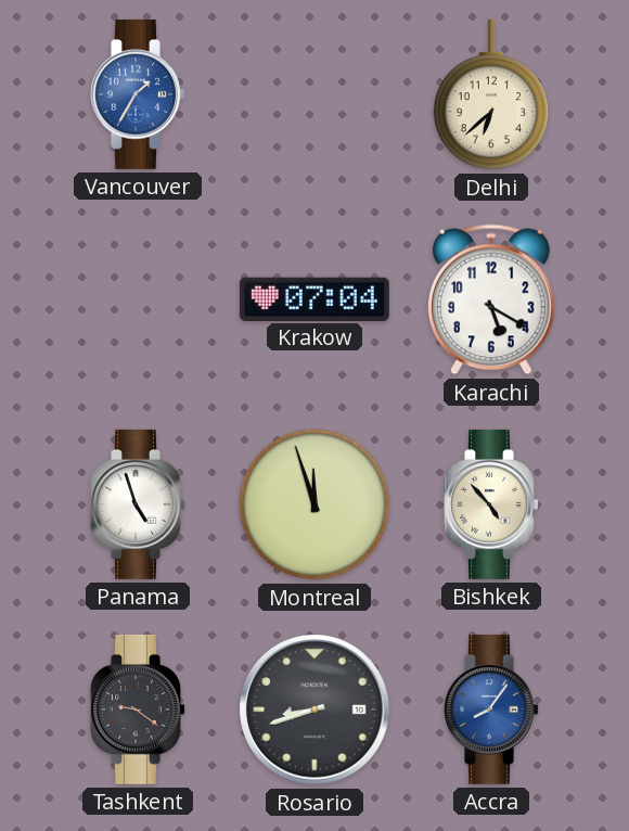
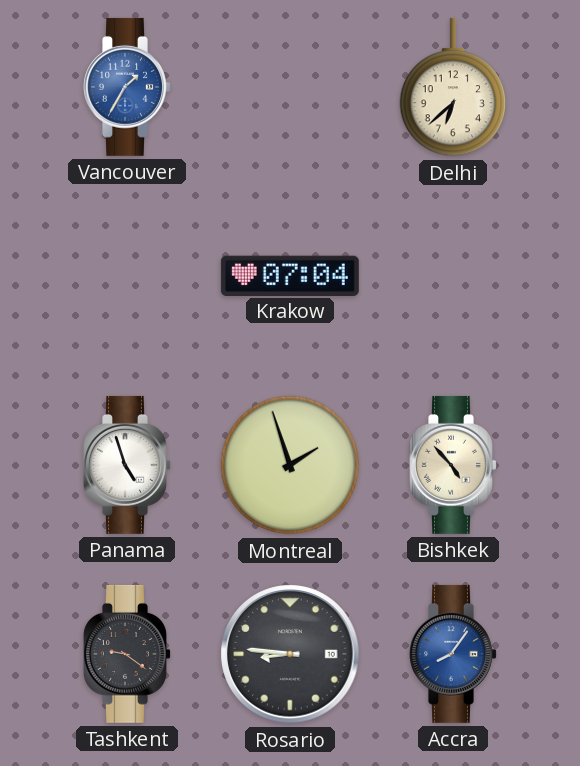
Karachi: 5:20 -> none (491, 299)
Montreal: 11:57 -> 1:57 (290, 465)
Rosario: 8:42 -> 8:46 (290, 654)
